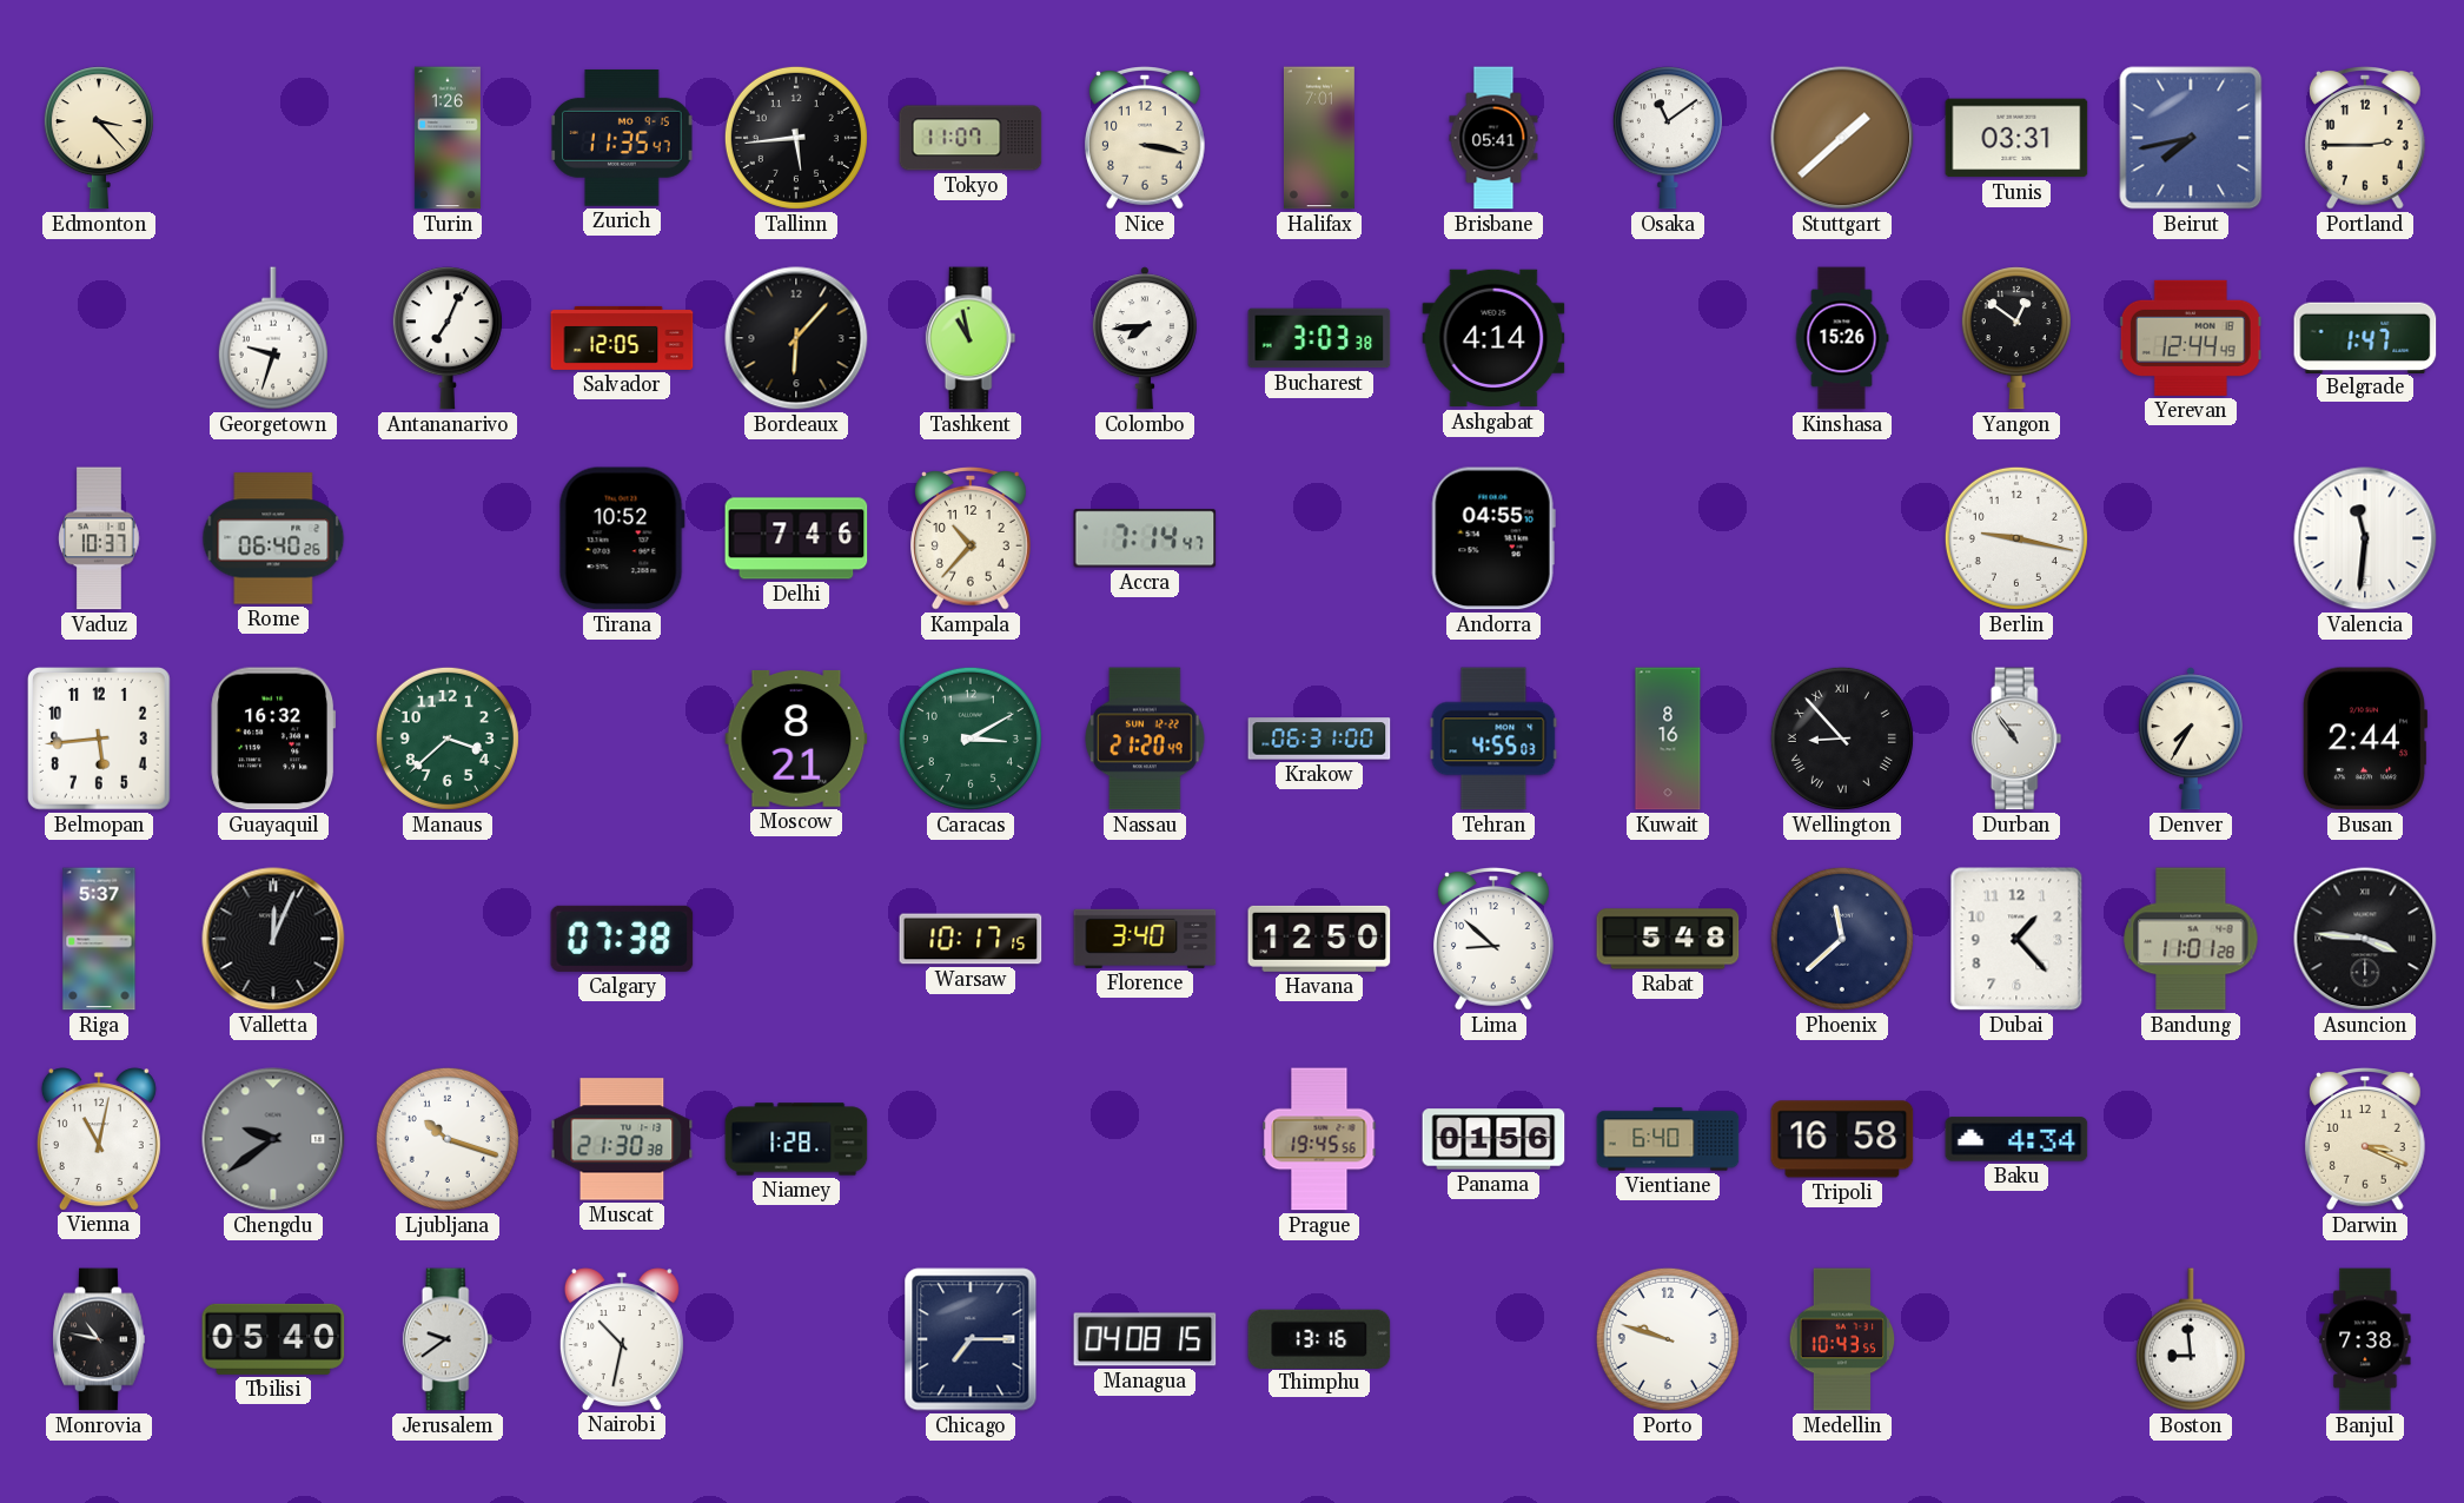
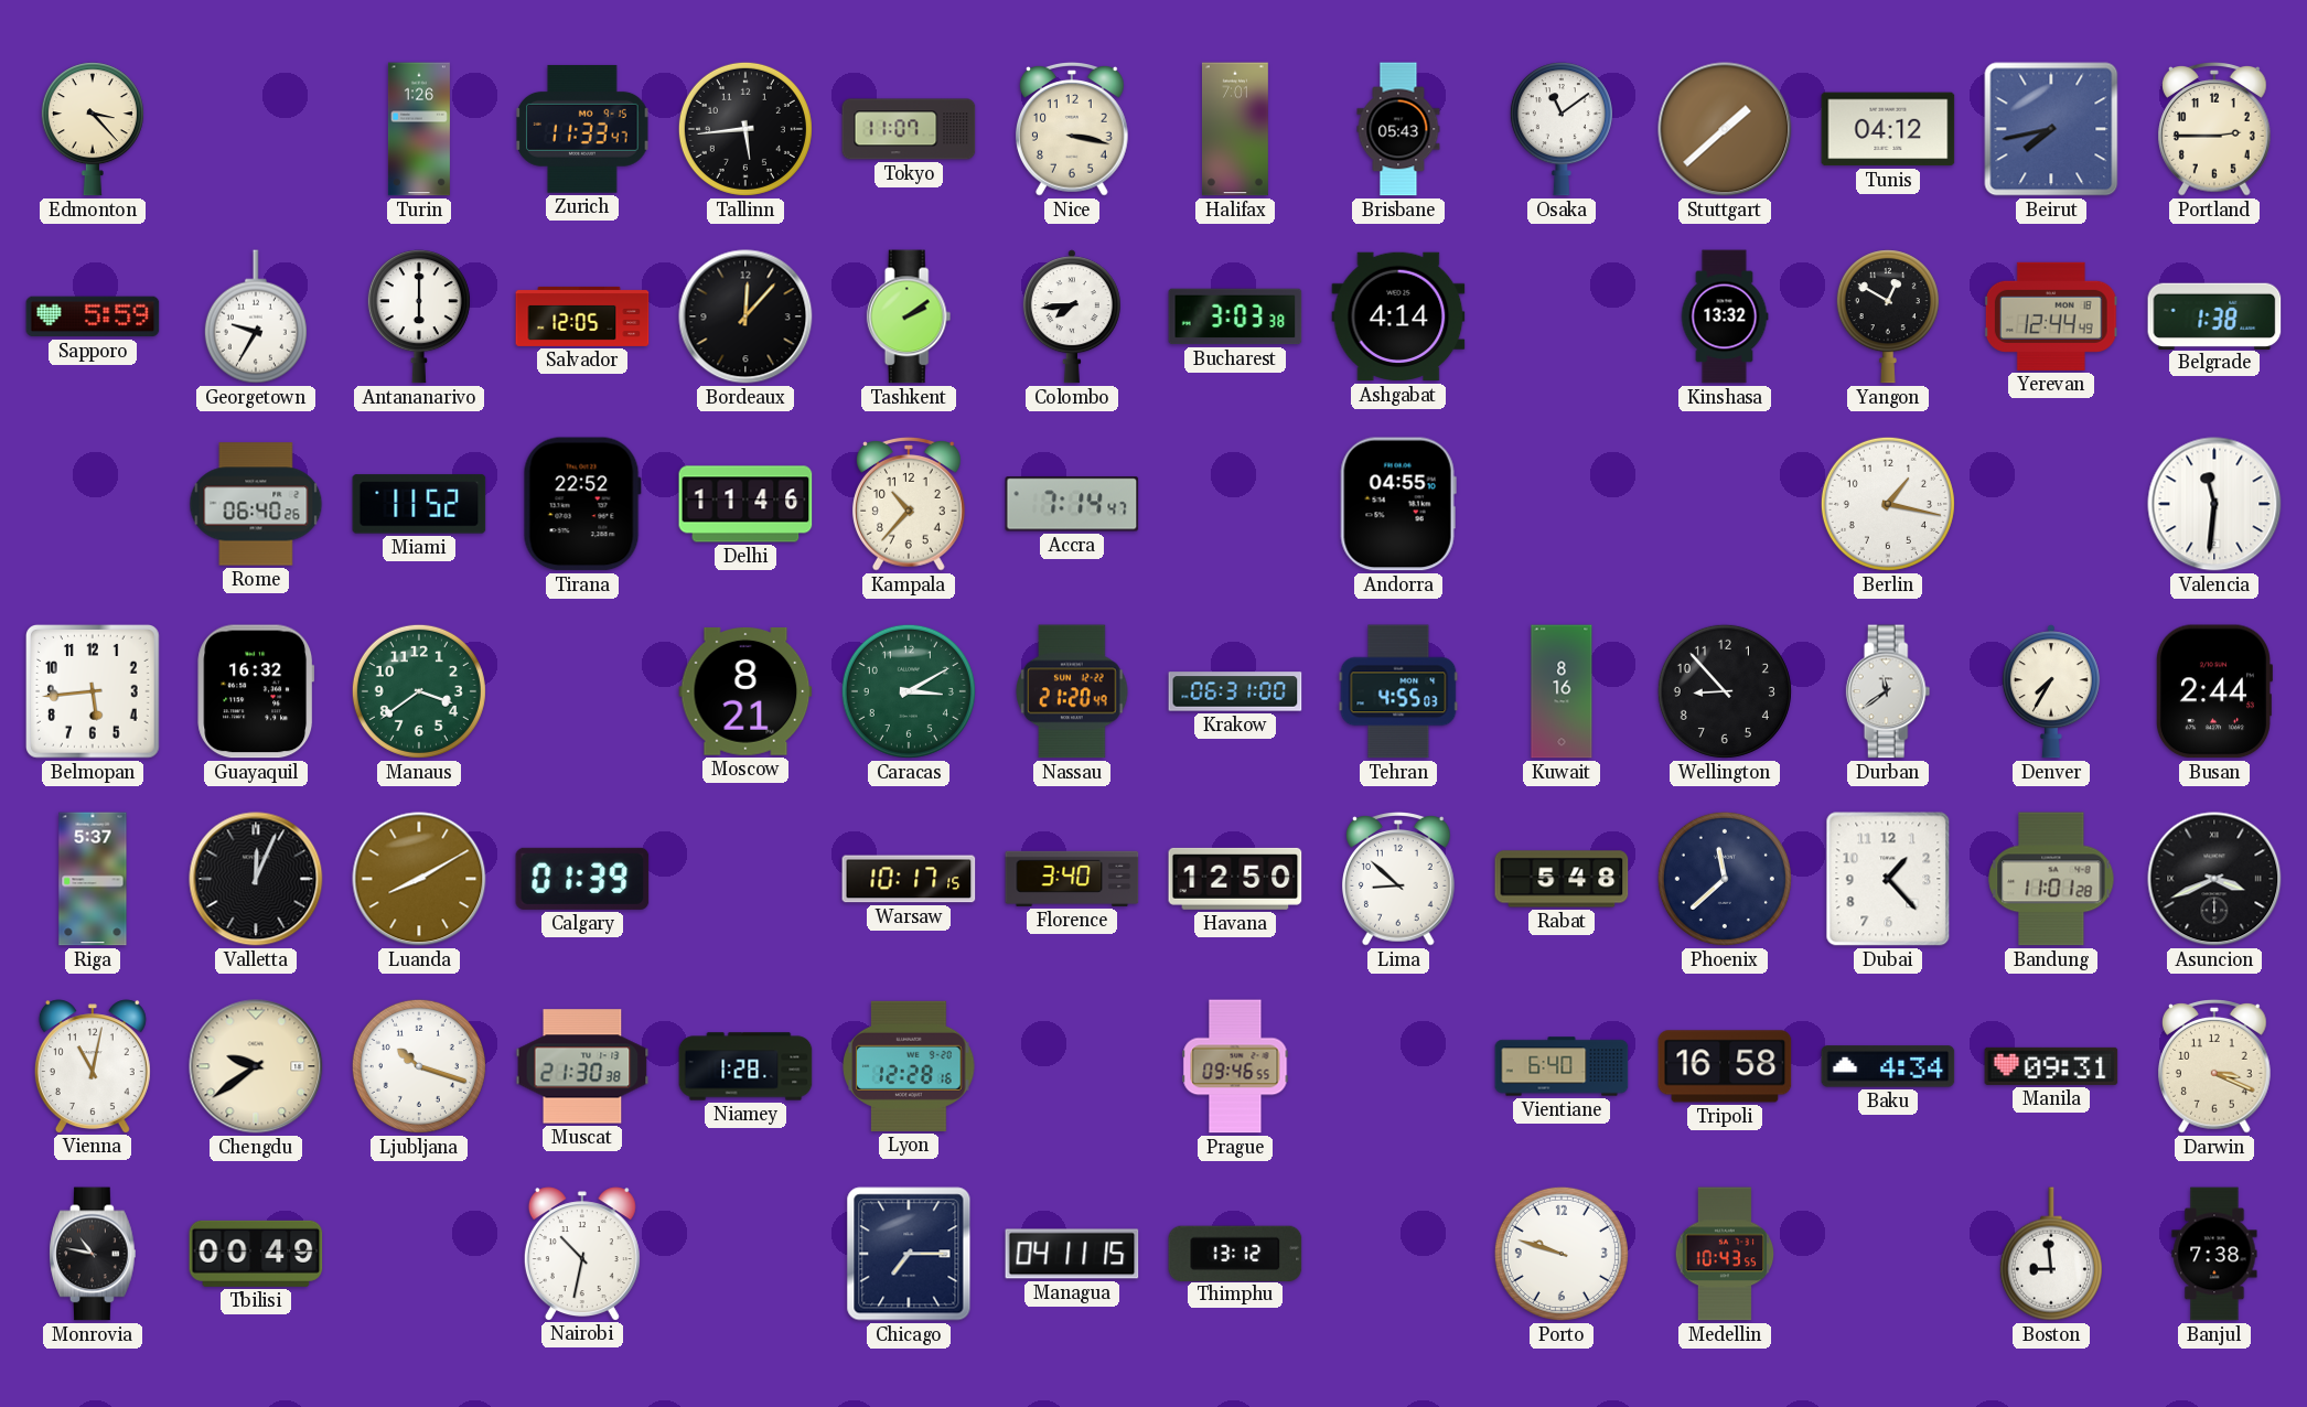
Zurich: 11:35 -> 11:33 (582, 129)
Brisbane: 05:41 -> 05:43 (1398, 129)
Tunis: 03:31 -> 04:12 (1888, 129)
Sapporo: none -> 5:59 (93, 316)
Georgetown: 9:33 -> 9:35 (256, 316)
Antananarivo: 7:04 -> 6:00 (419, 316)
Bordeaux: 6:07 -> 12:07 (745, 316)
Tashkent: 10:58 -> 2:09 (909, 316)
Kinshasa: 15:26 -> 13:32 (1725, 316)
Yangon: 12:51 -> 12:50 (1888, 316)
Belgrade: 1:47 -> 1:38 (2214, 315)
Vaduz: 10:37 -> none (99, 538)
Miami: none -> 11:52 (419, 504)
Tirana: 10:52 -> 22:52 (582, 504)
Delhi: 7:46 -> 11:46 (745, 504)
Berlin: 9:17 -> 1:17 (1888, 504)
Manaus: 3:38 -> 3:39 (419, 691)
Wellington numerals: Roman -> Arabic (1725, 691)
Durban: 10:54 -> 11:39 (1888, 691)
Luanda: none -> 8:10 (419, 879)
Calgary: 07:38 -> 01:39 (582, 879)
Asuncion: 3:46 -> 3:41 (2214, 879)
Chengdu dial: grey -> cream (256, 1066)
Lyon: none -> 12:28 (909, 1066)
Prague: 19:45 -> 09:46 (1235, 1066)
Panama: 01:56 -> none (1493, 1139)
Manila: none -> 09:31 (2051, 1066)
Tbilisi: 05:40 -> 00:49 (256, 1254)
Jerusalem: 9:39 -> none (448, 1339)
Managua: 04:08 -> 04:11 (1072, 1254)
Thimphu: 13:16 -> 13:12 (1235, 1253)
